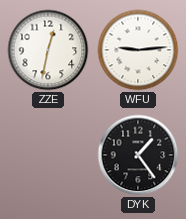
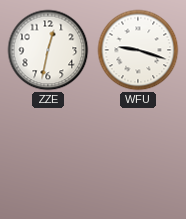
WFU: 9:14 -> 9:18 (138, 50)
DYK: 1:24 -> none (138, 155)
